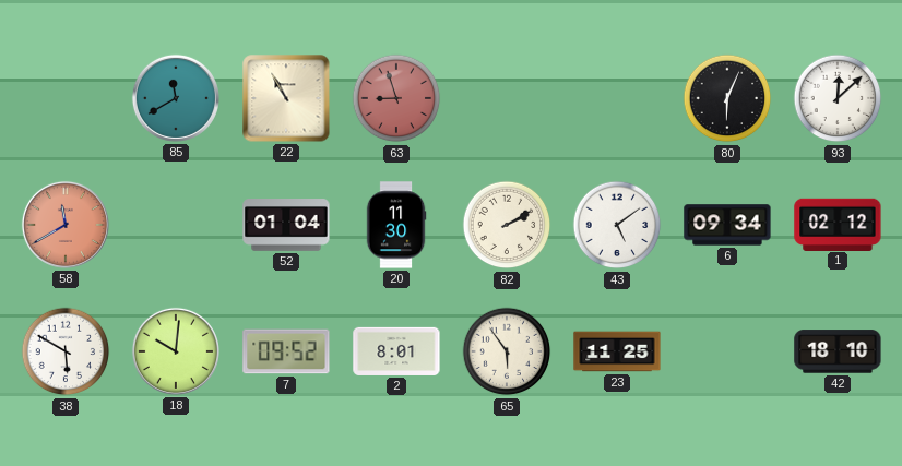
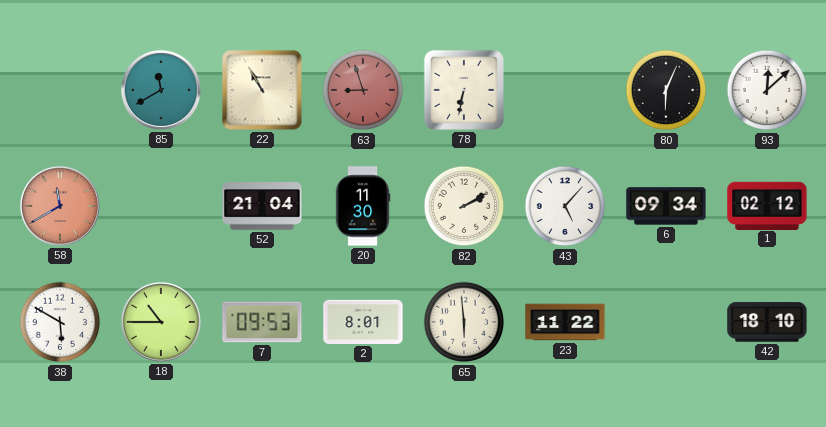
78: none -> 6:32 (464, 90)
52: 01:04 -> 21:04 (262, 206)
43: 5:09 -> 5:07 (565, 206)
18: 10:01 -> 10:45 (161, 322)
7: 09:52 -> 09:53 (262, 322)
65: 5:54 -> 5:59 (464, 322)
23: 11:25 -> 11:22 (565, 322)
